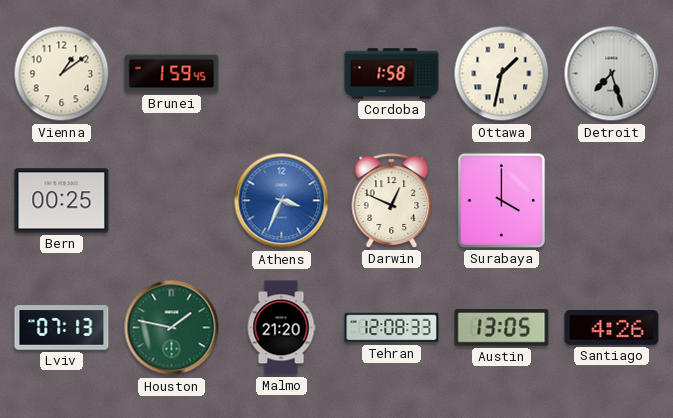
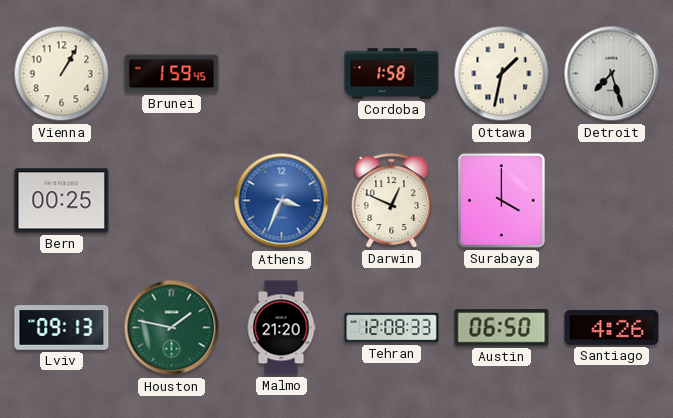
Vienna: 1:09 -> 1:05 (62, 74)
Lviv: 07:13 -> 09:13 (62, 328)
Austin: 13:05 -> 06:50 (502, 328)
